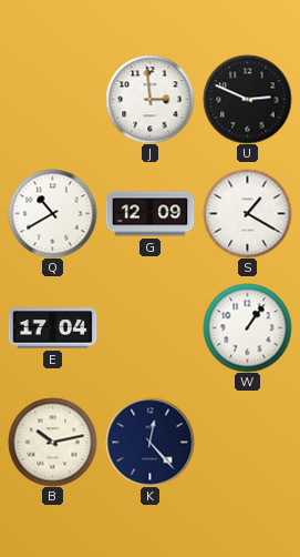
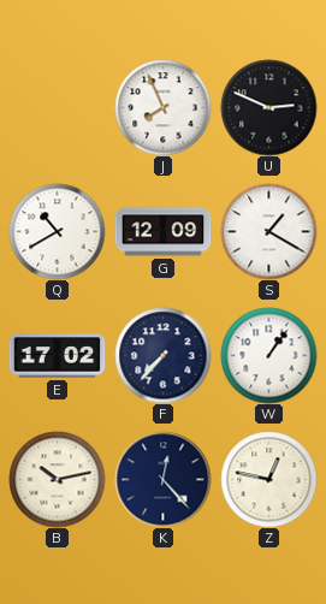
J: 2:59 -> 7:56 (162, 107)
E: 17:04 -> 17:02 (57, 356)
F: none -> 7:37 (162, 355)
Z: none -> 12:47 (268, 479)
